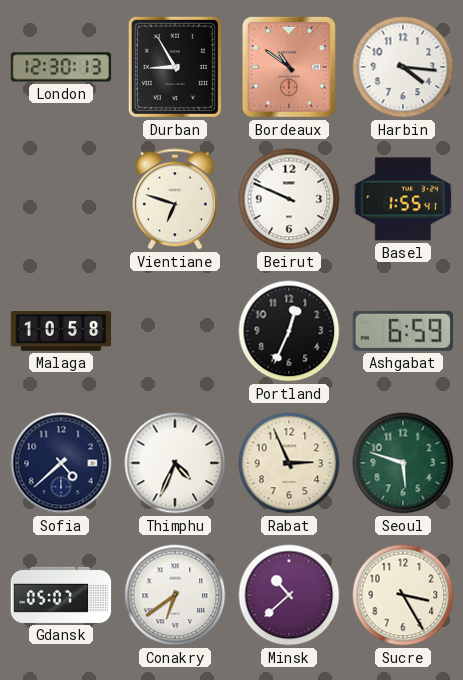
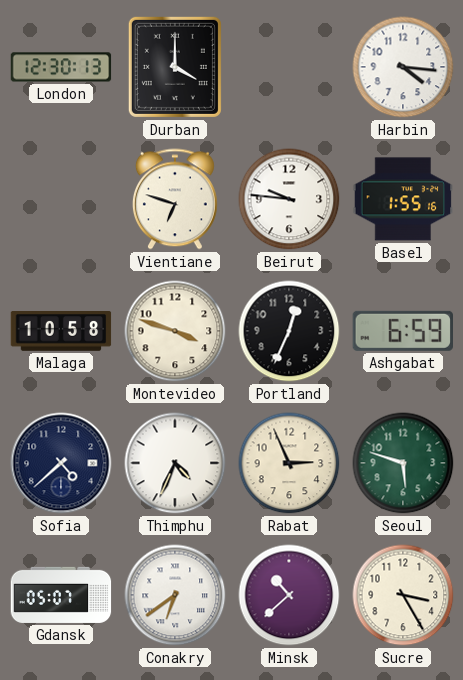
Durban: 8:55 -> 4:00 (175, 67)
Bordeaux: 10:51 -> none (289, 67)
Beirut: 9:49 -> 9:46 (289, 199)
Basel: 1:55:41 -> 1:55:16 (403, 199)
Montevideo: none -> 3:48 (175, 331)
